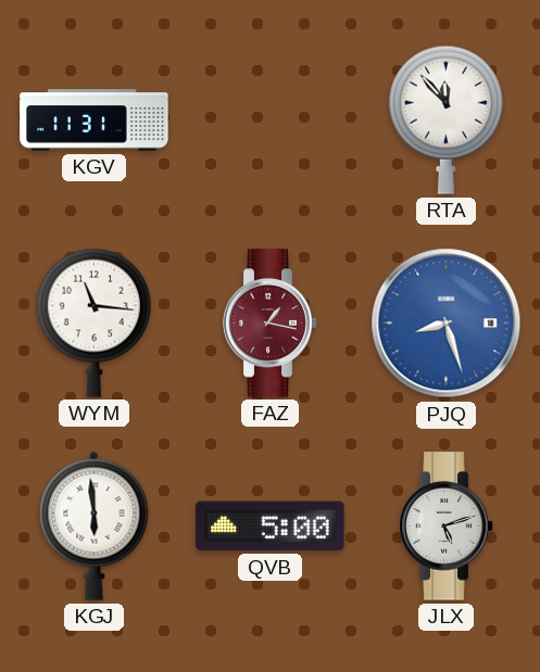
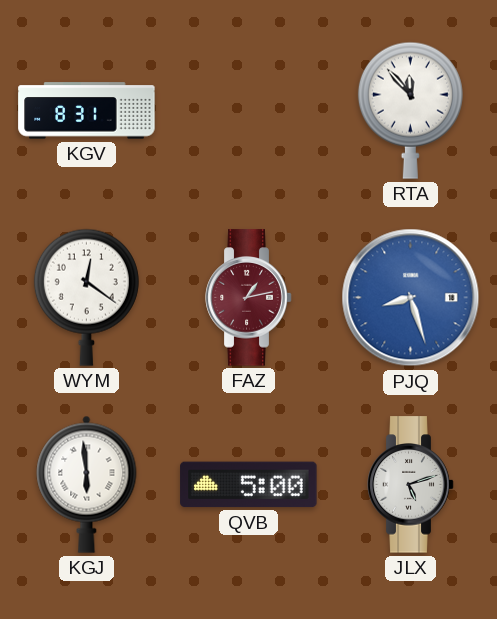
KGV: 11:31 -> 8:31 (87, 111)
WYM: 11:16 -> 12:21 (86, 297)
FAZ: 1:17 -> 1:13 (249, 298)
